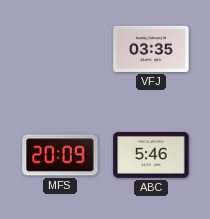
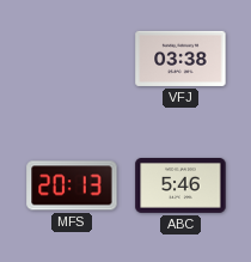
VFJ: 03:35 -> 03:38 (180, 59)
MFS: 20:09 -> 20:13 (72, 185)
